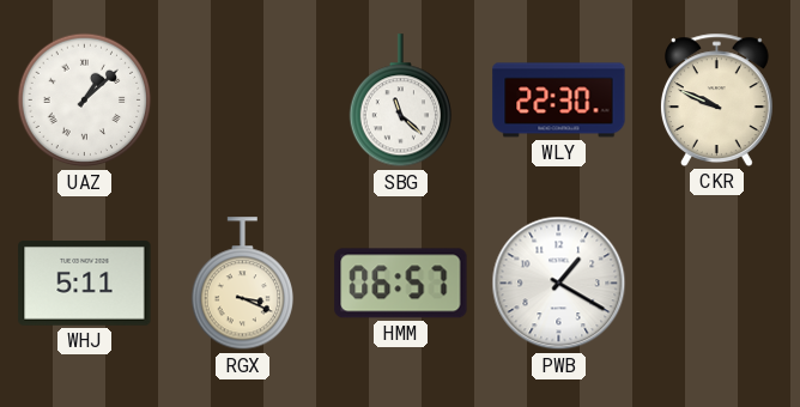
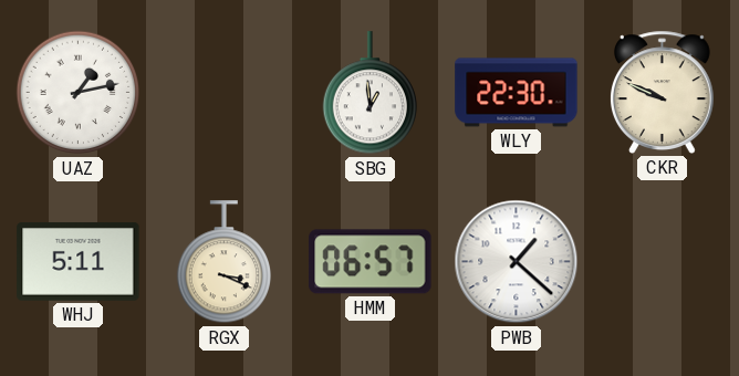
UAZ: 1:08 -> 1:13 (79, 93)
SBG: 11:22 -> 12:59 (369, 93)
PWB: 1:20 -> 1:22 (517, 262)
